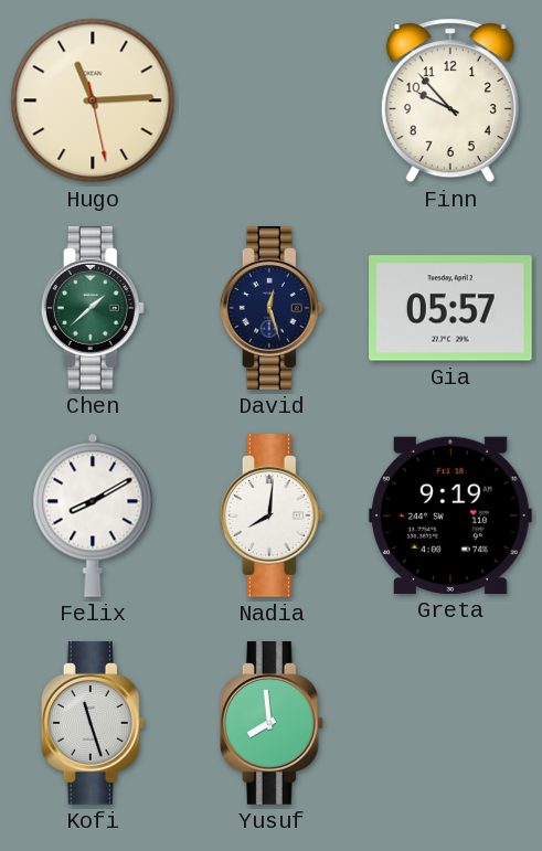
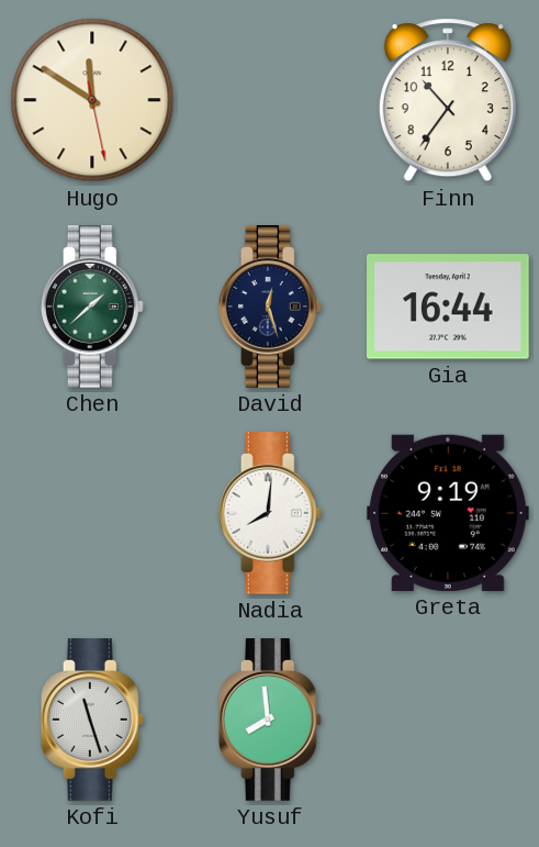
Hugo: 11:14 -> 11:50 (92, 100)
Finn: 9:53 -> 10:36 (448, 100)
Gia: 05:57 -> 16:44 (449, 307)
Felix: 8:10 -> none (93, 515)
